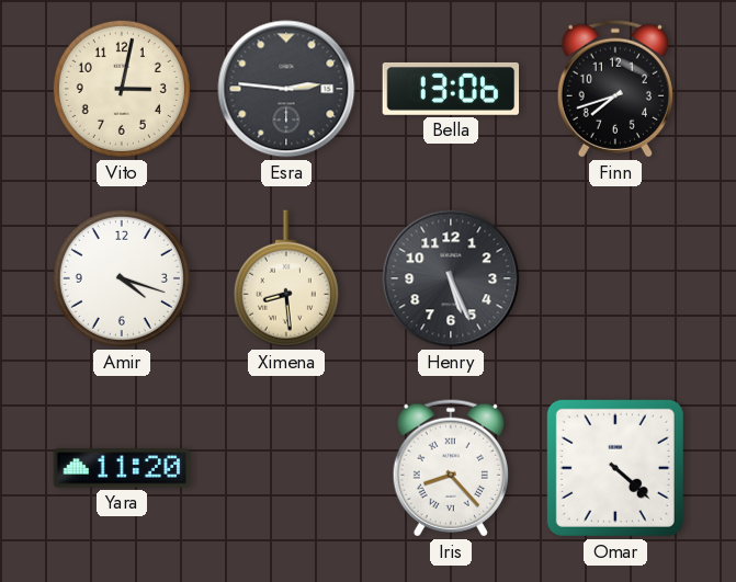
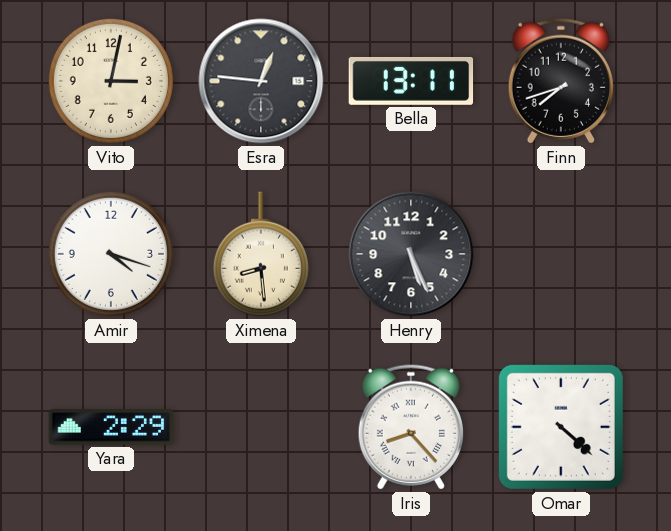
Esra: 2:46 -> 12:46 (261, 81)
Bella: 13:06 -> 13:11 (411, 81)
Yara: 11:20 -> 2:29 (111, 427)
